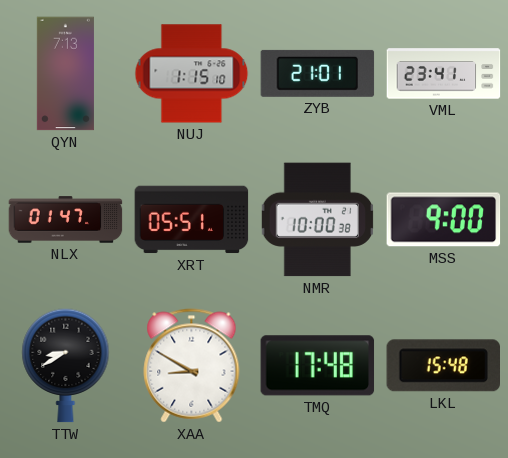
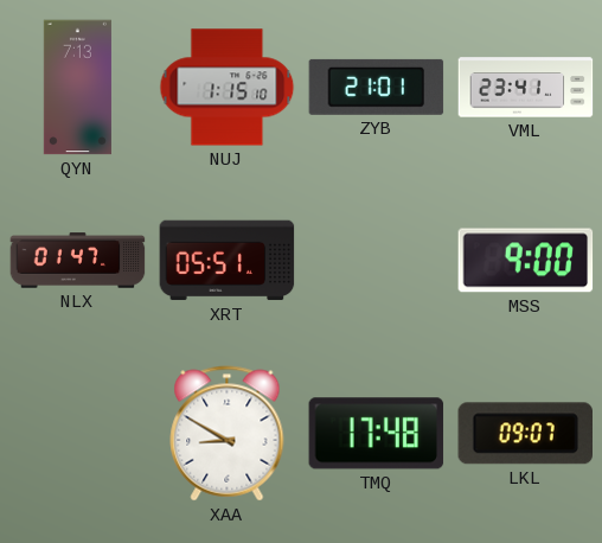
NMR: 10:00 -> none (317, 220)
TTW: 8:40 -> none (66, 366)
LKL: 15:48 -> 09:07 (525, 434)
